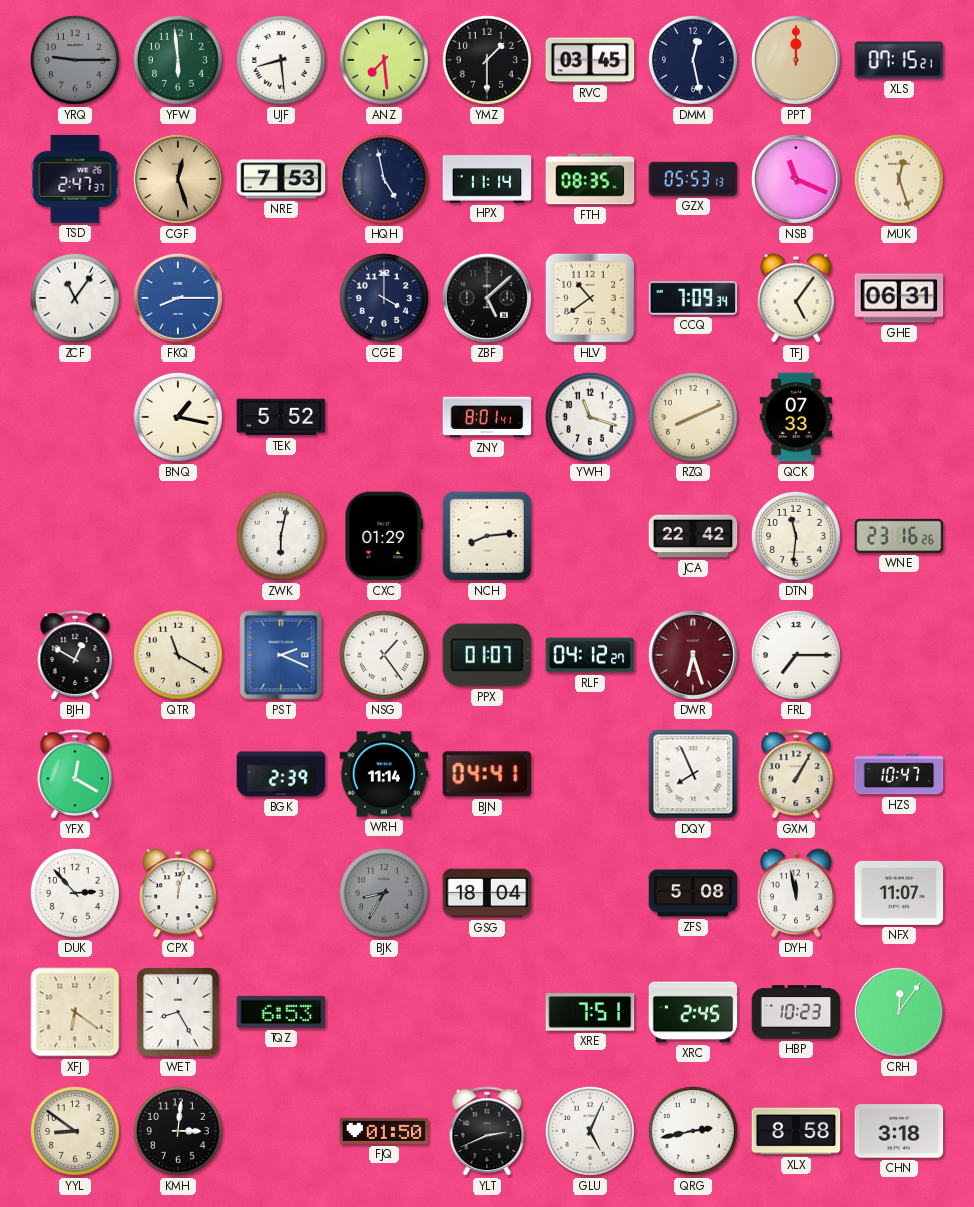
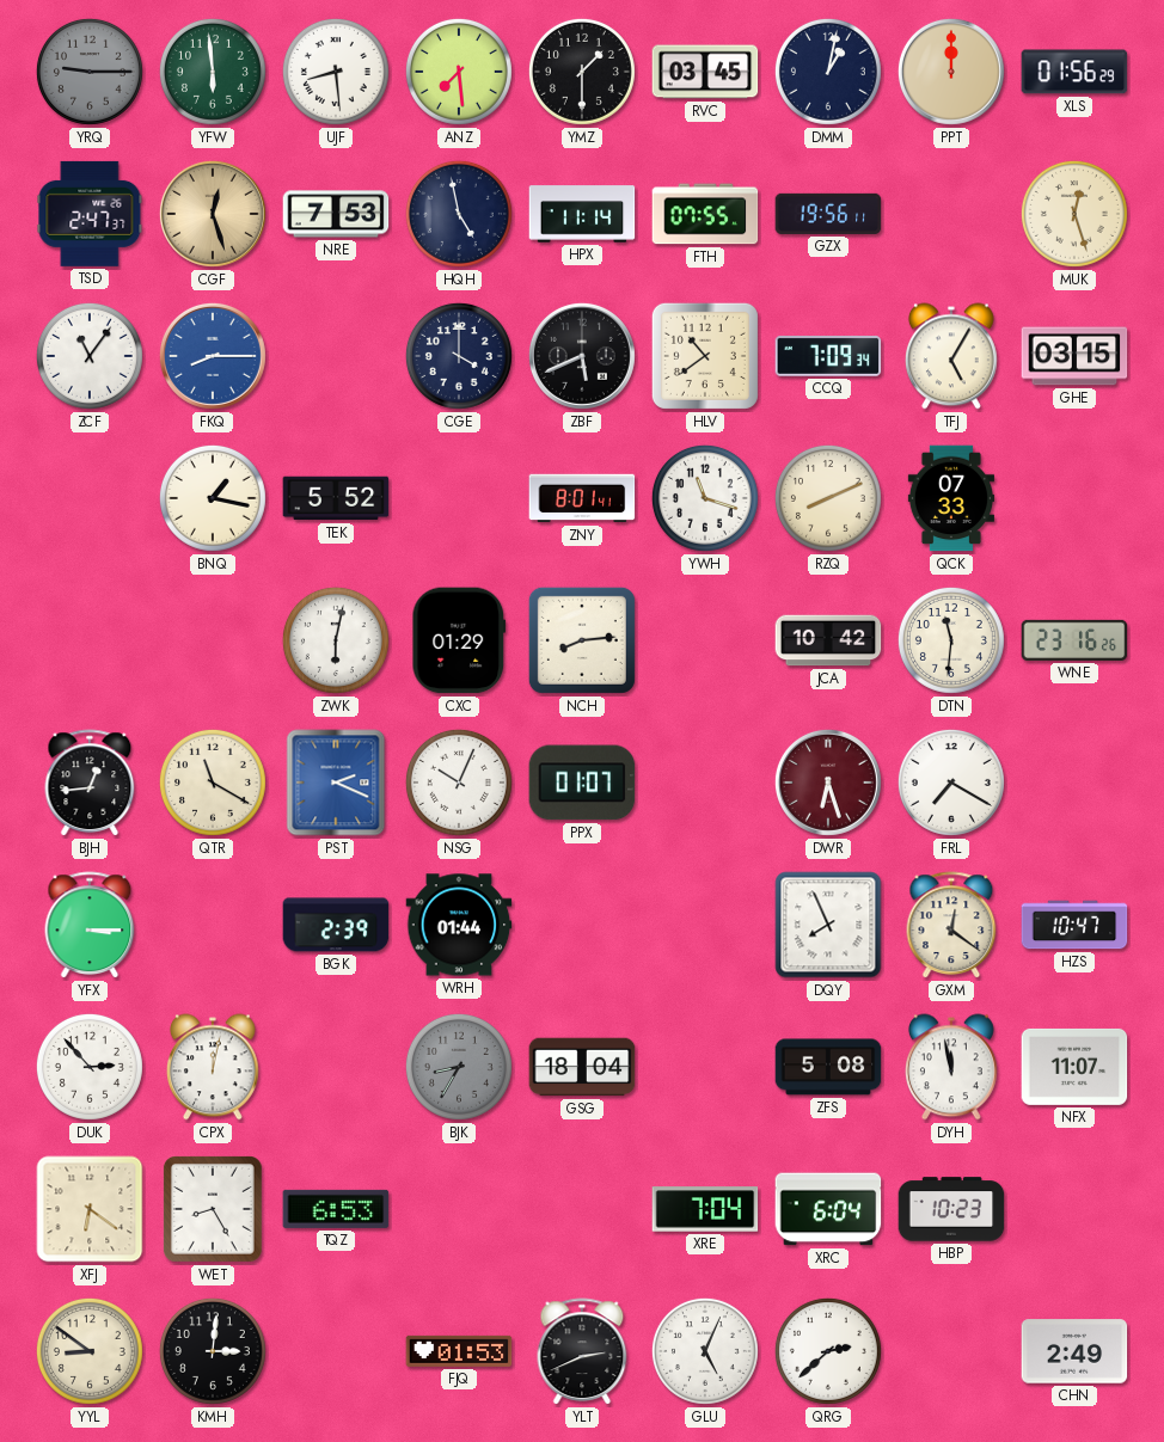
DMM: 12:28 -> 1:02 (828, 72)
XLS: 07:15 -> 01:56 (1074, 72)
FTH: 08:35 -> 07:55 (705, 214)
GZX: 05:53 -> 19:56 (828, 214)
NSB: 11:19 -> none (796, 179)
ZBF: 5:08 -> 5:41 (582, 356)
TFJ: 5:06 -> 5:05 (951, 356)
GHE: 06:31 -> 03:15 (1074, 356)
JCA: 22:42 -> 10:42 (828, 640)
BJH: 12:50 -> 12:44 (90, 784)
NSG: 1:24 -> 10:04 (459, 783)
RLF: 04:12 -> none (590, 655)
FRL: 7:15 -> 7:20 (951, 783)
YFX: 12:20 -> 3:15 (90, 926)
WRH: 11:14 -> 01:44 (459, 925)
BJN: 04:41 -> none (487, 774)
GXM: 1:05 -> 12:21 (951, 926)
XRE: 7:51 -> 7:04 (705, 1209)
XRC: 2:45 -> 6:04 (828, 1209)
CRH: 12:06 -> none (899, 1012)
FJQ: 01:50 -> 01:53 (459, 1351)
QRG: 2:43 -> 2:38 (828, 1351)
XLX: 8:58 -> none (796, 1131)
CHN: 3:18 -> 2:49 (1074, 1351)
